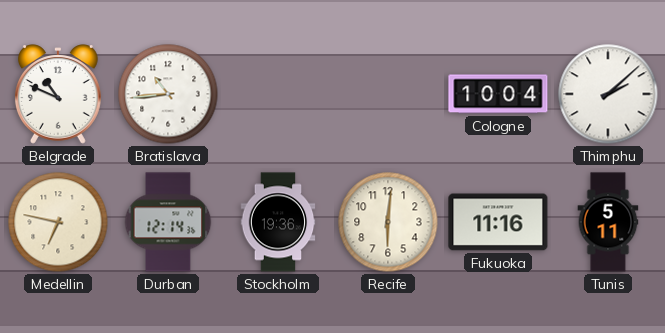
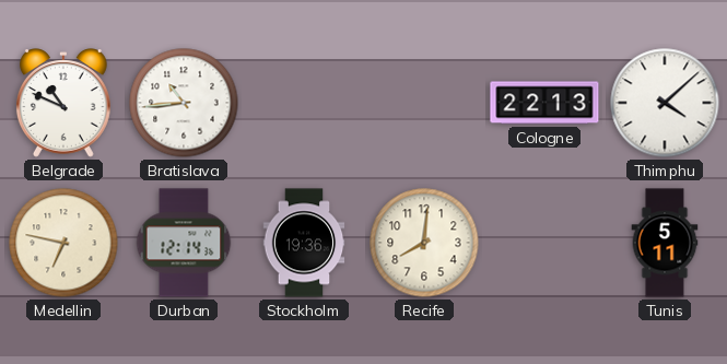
Cologne: 10:04 -> 22:13 (544, 103)
Thimphu: 2:08 -> 4:08 (665, 103)
Recife: 6:01 -> 8:01 (424, 243)
Fukuoka: 11:16 -> none (498, 222)
